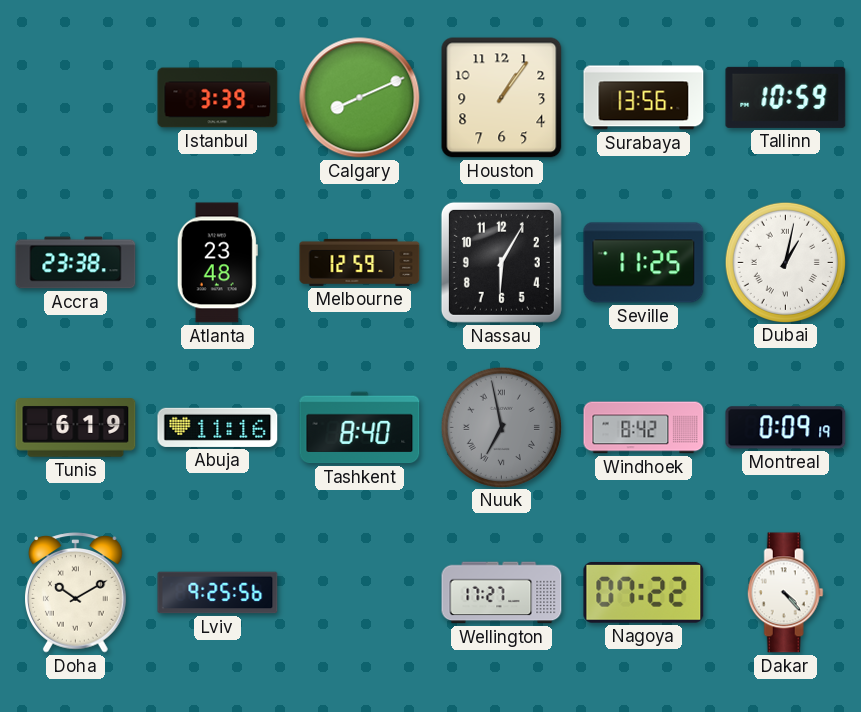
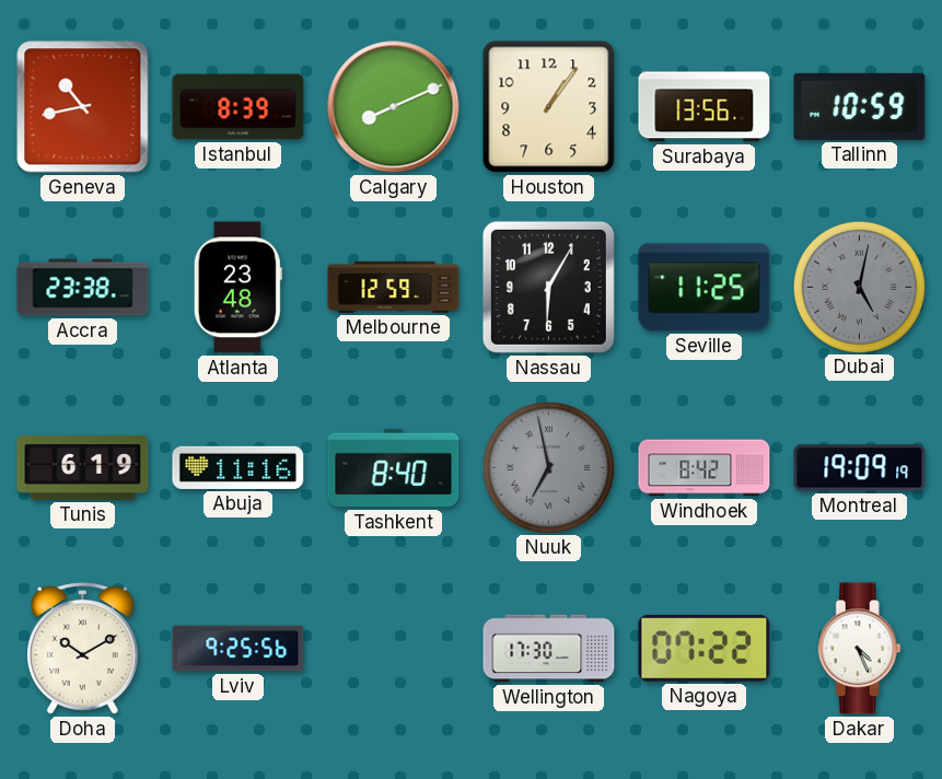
Geneva: none -> 10:43 (83, 107)
Istanbul: 3:39 -> 8:39 (239, 107)
Dubai: 1:02 -> 5:02 (859, 287)
Dubai dial: white -> grey (859, 287)
Montreal: 0:09 -> 19:09 (860, 468)
Wellington: 17:27 -> 17:30 (549, 649)
Dakar: 4:23 -> 4:26 (859, 649)
